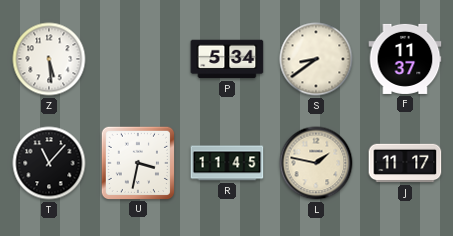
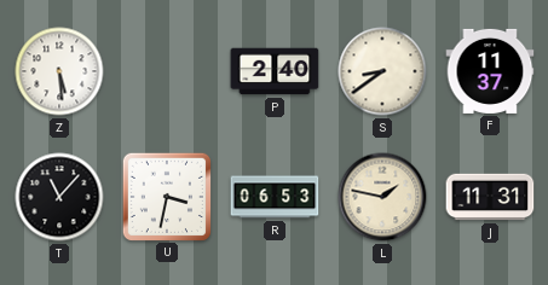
P: 5:34 -> 2:40 (275, 71)
R: 11:45 -> 06:53 (275, 197)
J: 11:17 -> 11:31 (490, 197)
